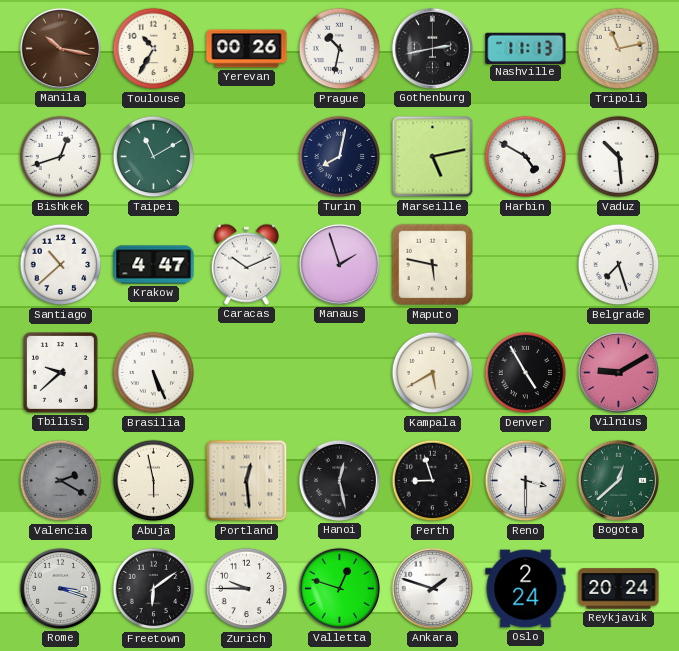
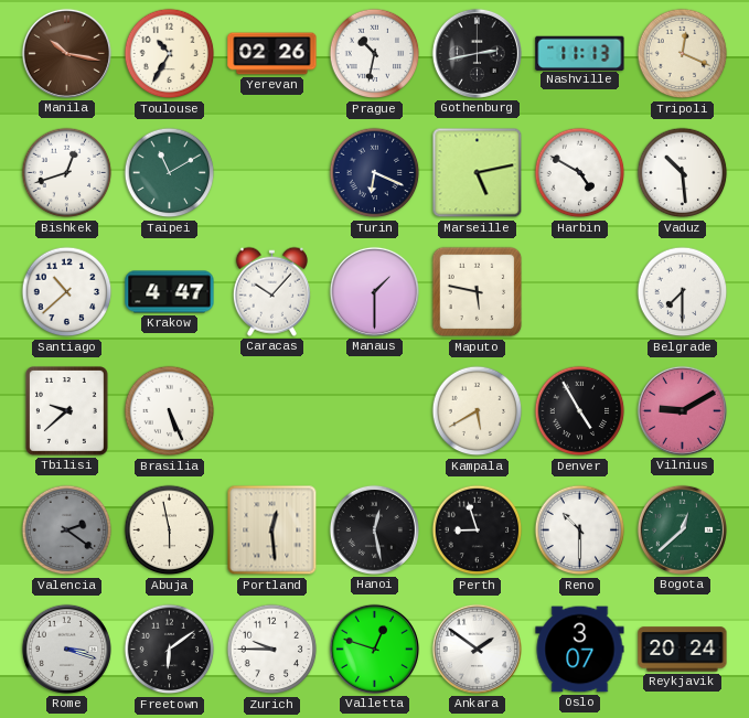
Yerevan: 00:26 -> 02:26 (272, 54)
Tripoli: 11:13 -> 12:19 (683, 54)
Turin: 8:02 -> 6:19 (375, 173)
Caracas: 10:11 -> 10:07 (271, 291)
Manaus: 1:57 -> 1:30 (374, 291)
Belgrade: 7:27 -> 7:30 (683, 292)
Valencia: 2:20 -> 2:21 (67, 531)
Reno: 3:30 -> 10:30 (580, 531)
Ankara: 1:48 -> 1:51 (477, 649)
Oslo: 2:24 -> 3:07 (580, 650)
